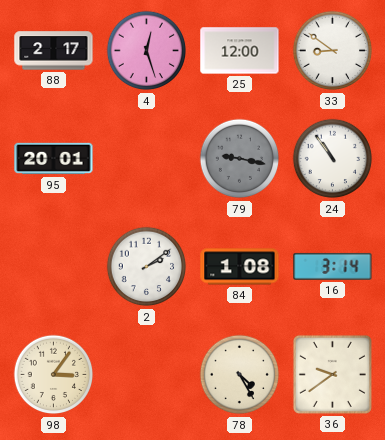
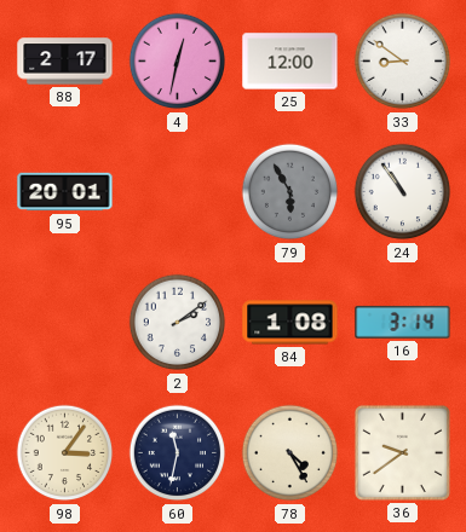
4: 12:27 -> 12:32 (178, 62)
79: 9:17 -> 5:55 (290, 192)
60: none -> 11:32 (178, 453)
